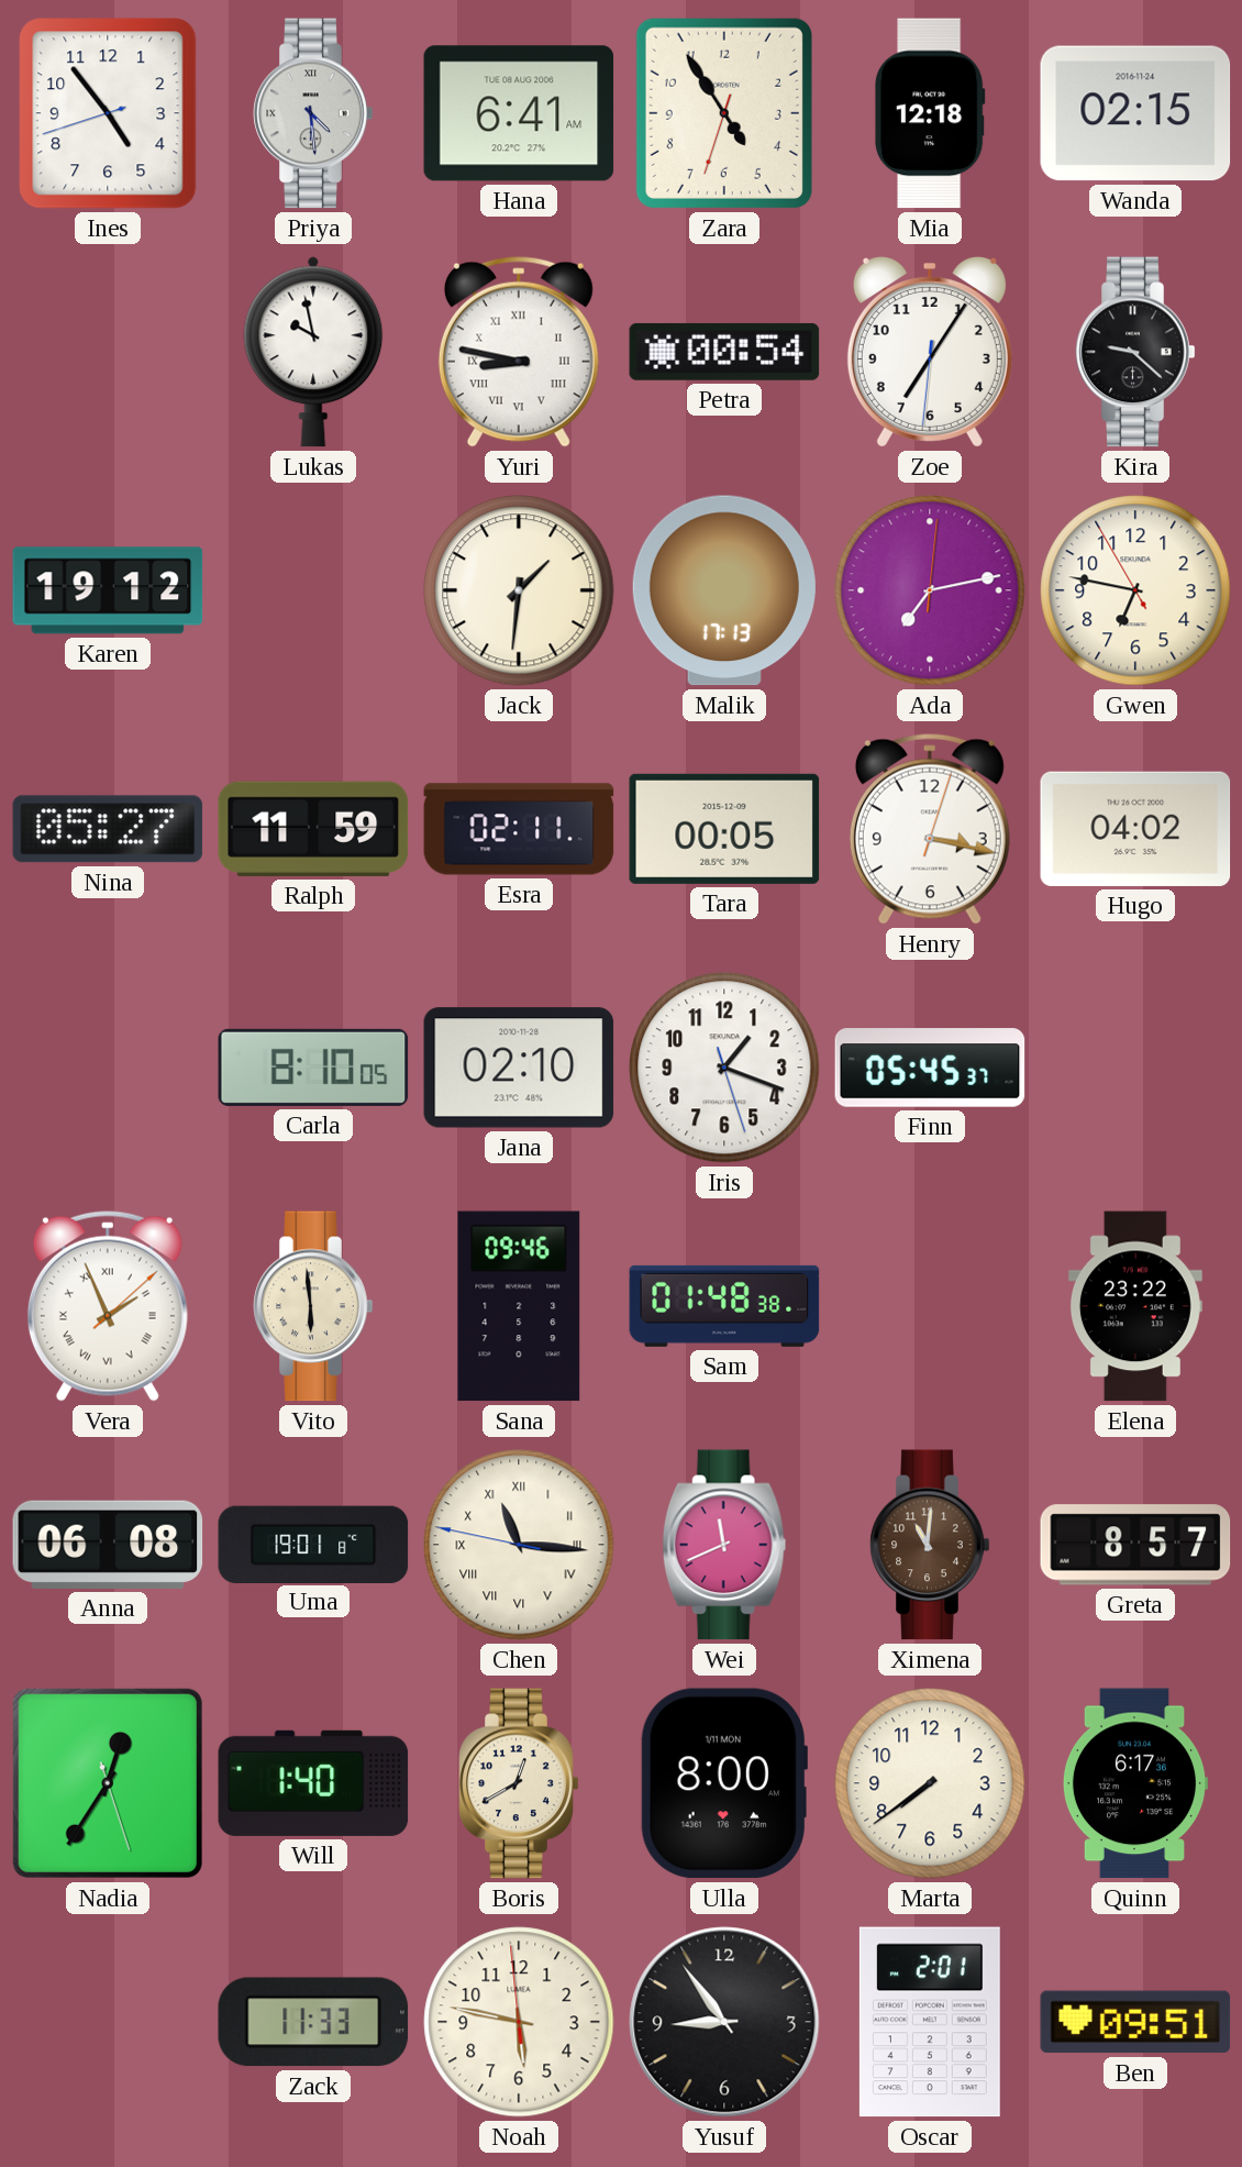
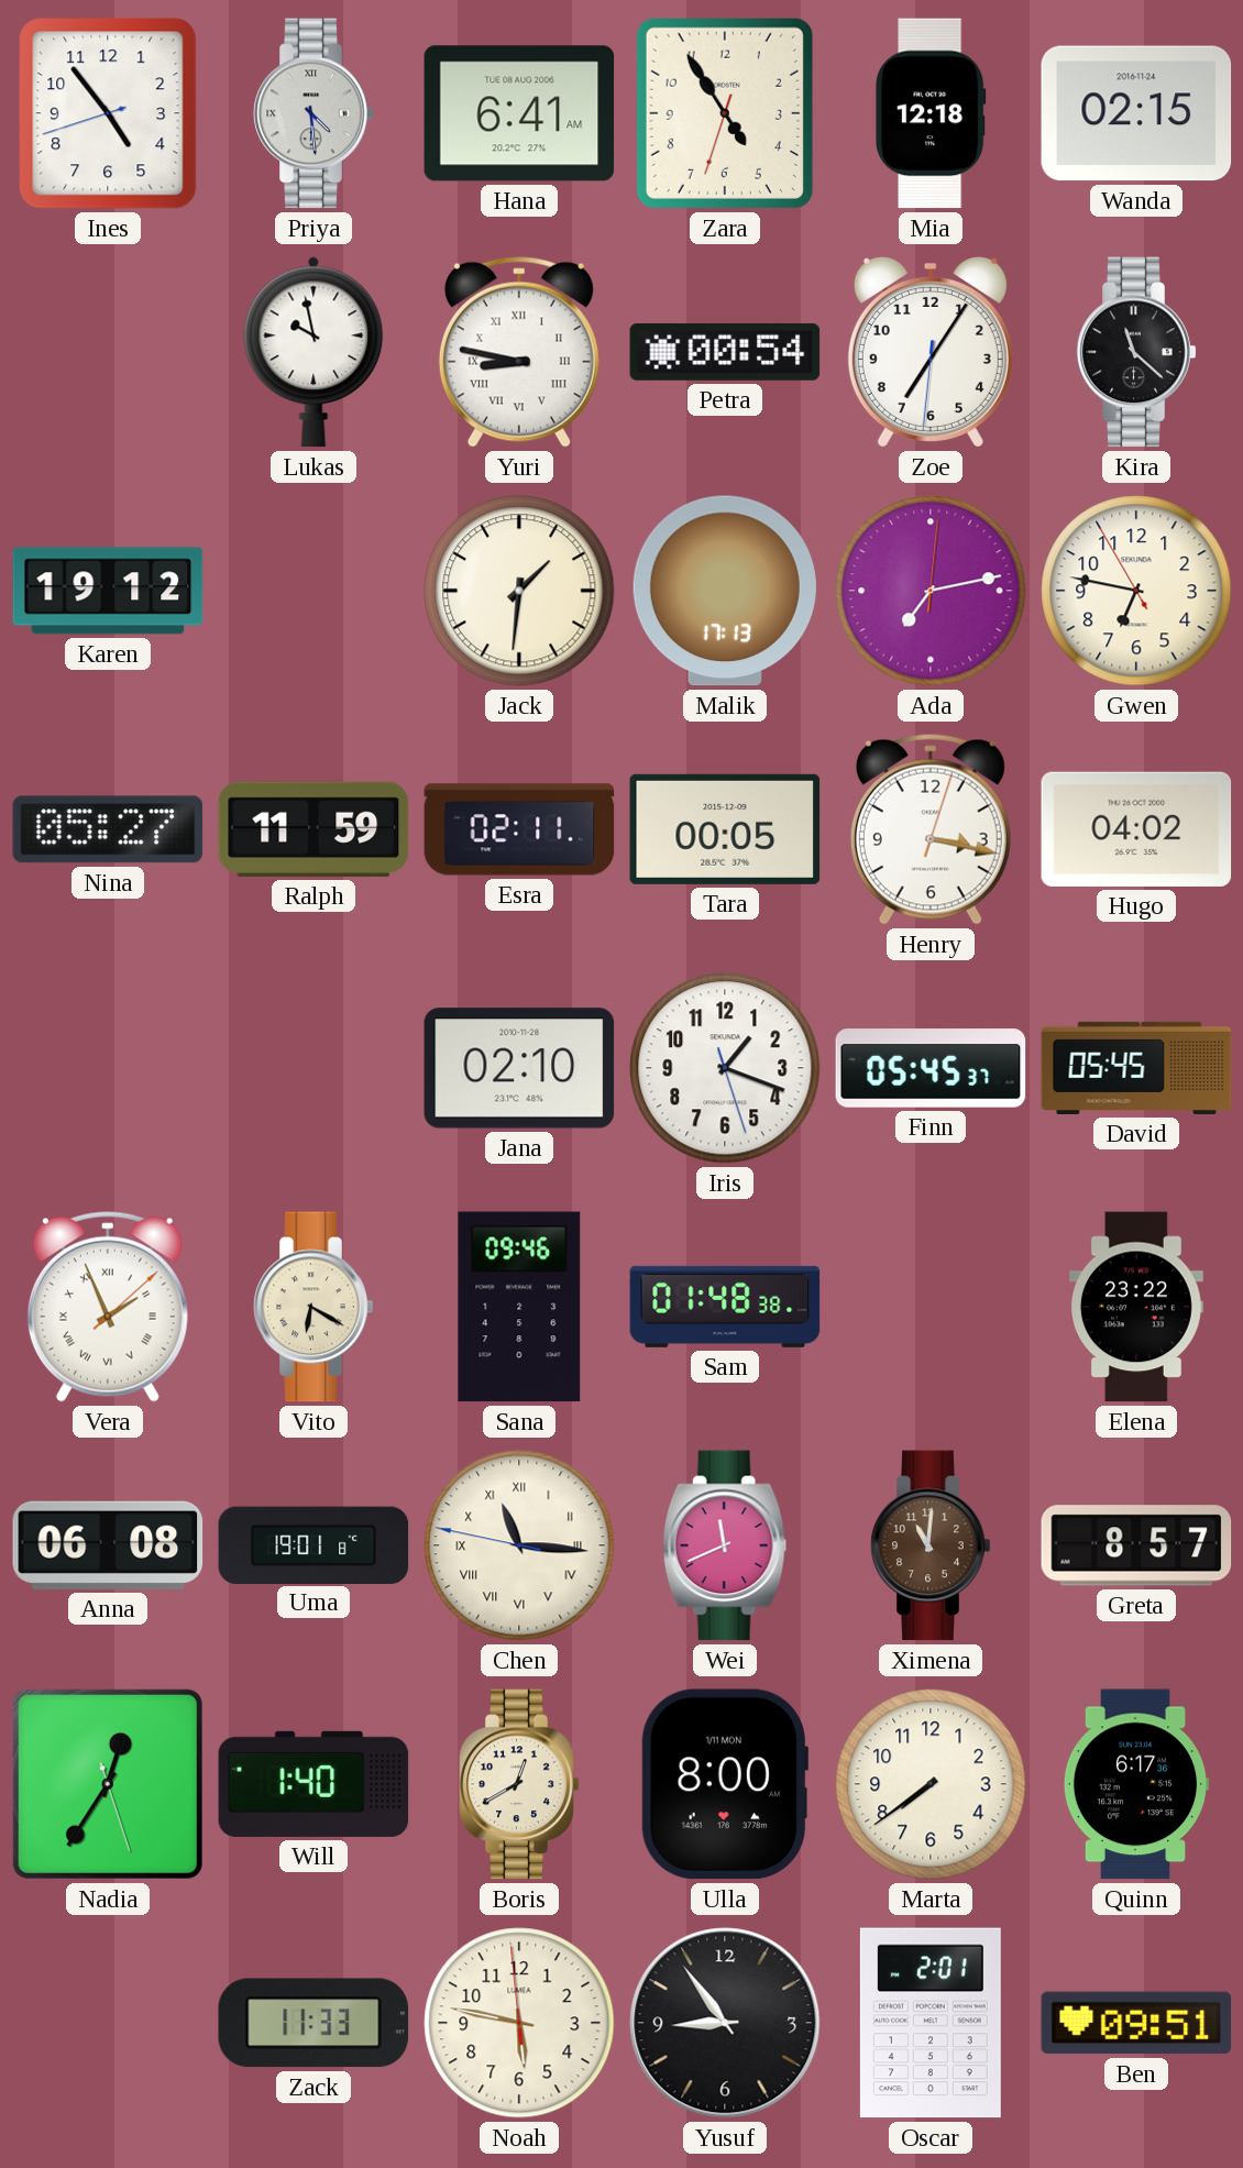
Kira: 9:22 -> 11:22 (1136, 352)
Carla: 8:10 -> none (313, 1068)
David: none -> 05:45 (1136, 1068)
Vito: 5:59 -> 6:20 (313, 1307)
